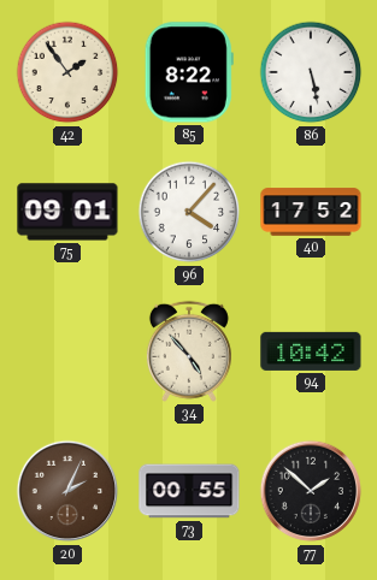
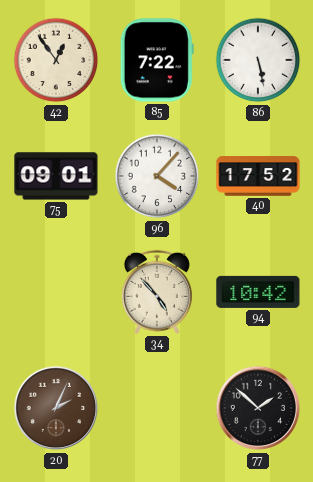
42: 1:54 -> 12:54 (56, 60)
85: 8:22 -> 7:22 (157, 60)
73: 00:55 -> none (189, 491)
